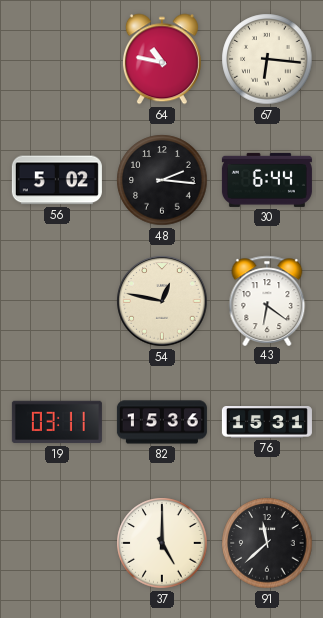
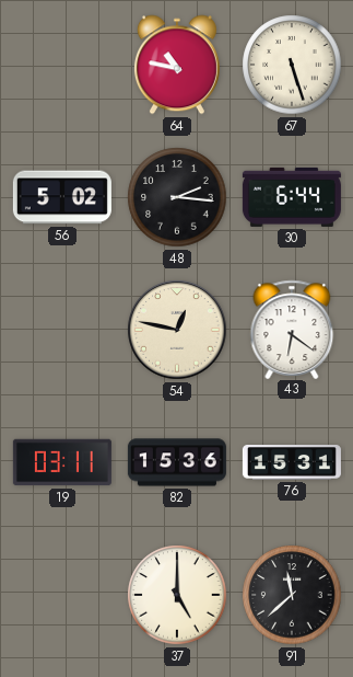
67: 6:16 -> 5:27 (292, 65)
